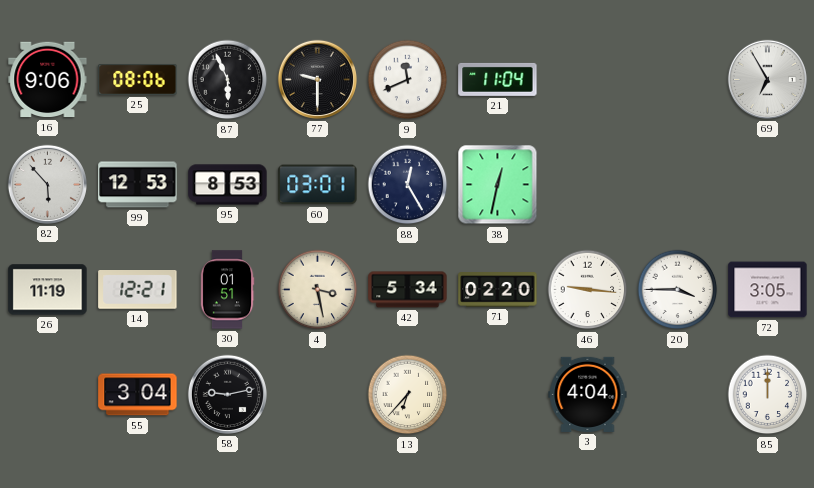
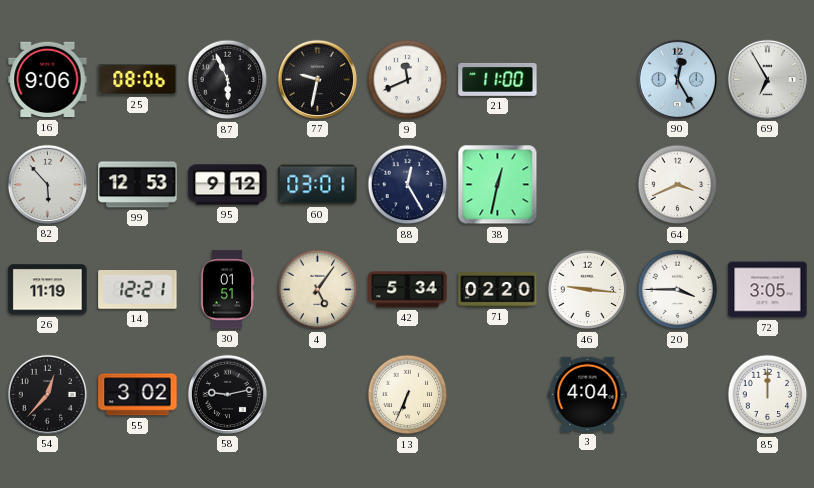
77: 9:30 -> 9:32 (317, 79)
21: 11:04 -> 11:00 (498, 79)
90: none -> 12:25 (677, 79)
95: 8:53 -> 9:12 (228, 185)
64: none -> 3:41 (678, 185)
4: 3:28 -> 5:06 (318, 290)
54: none -> 12:37 (47, 394)
55: 3:04 -> 3:02 (138, 395)
13: 6:37 -> 6:34 (408, 395)
